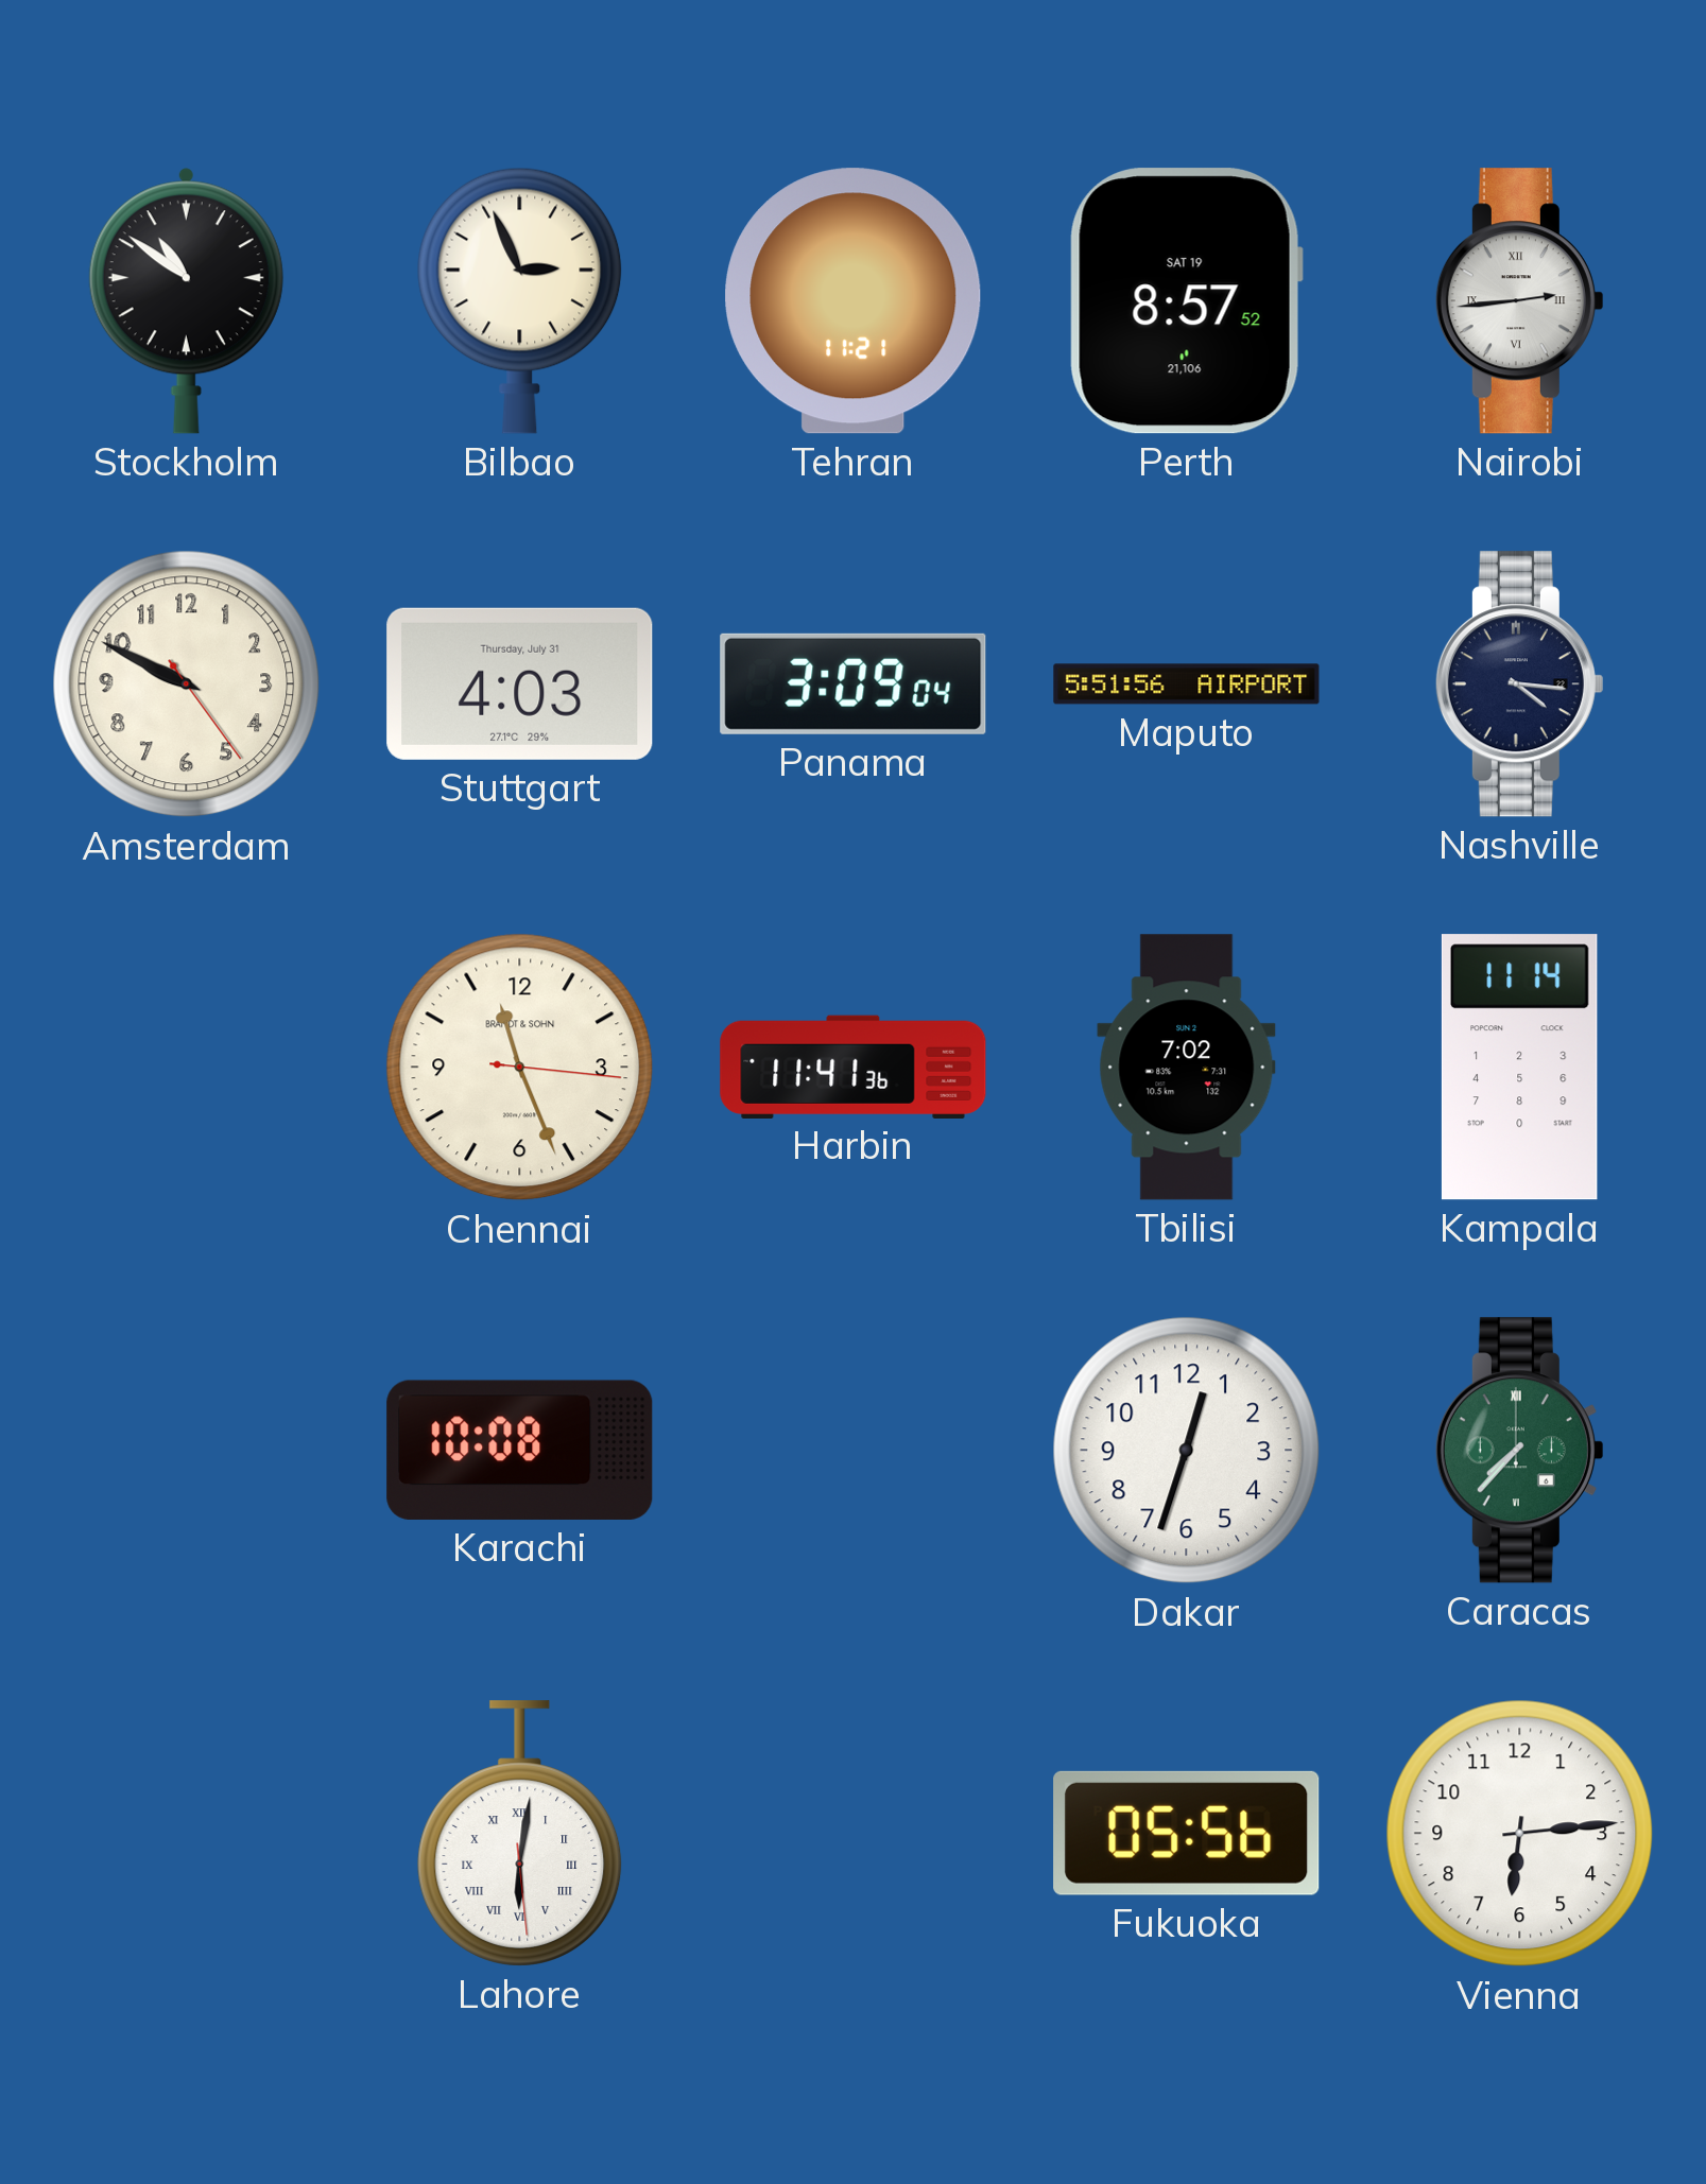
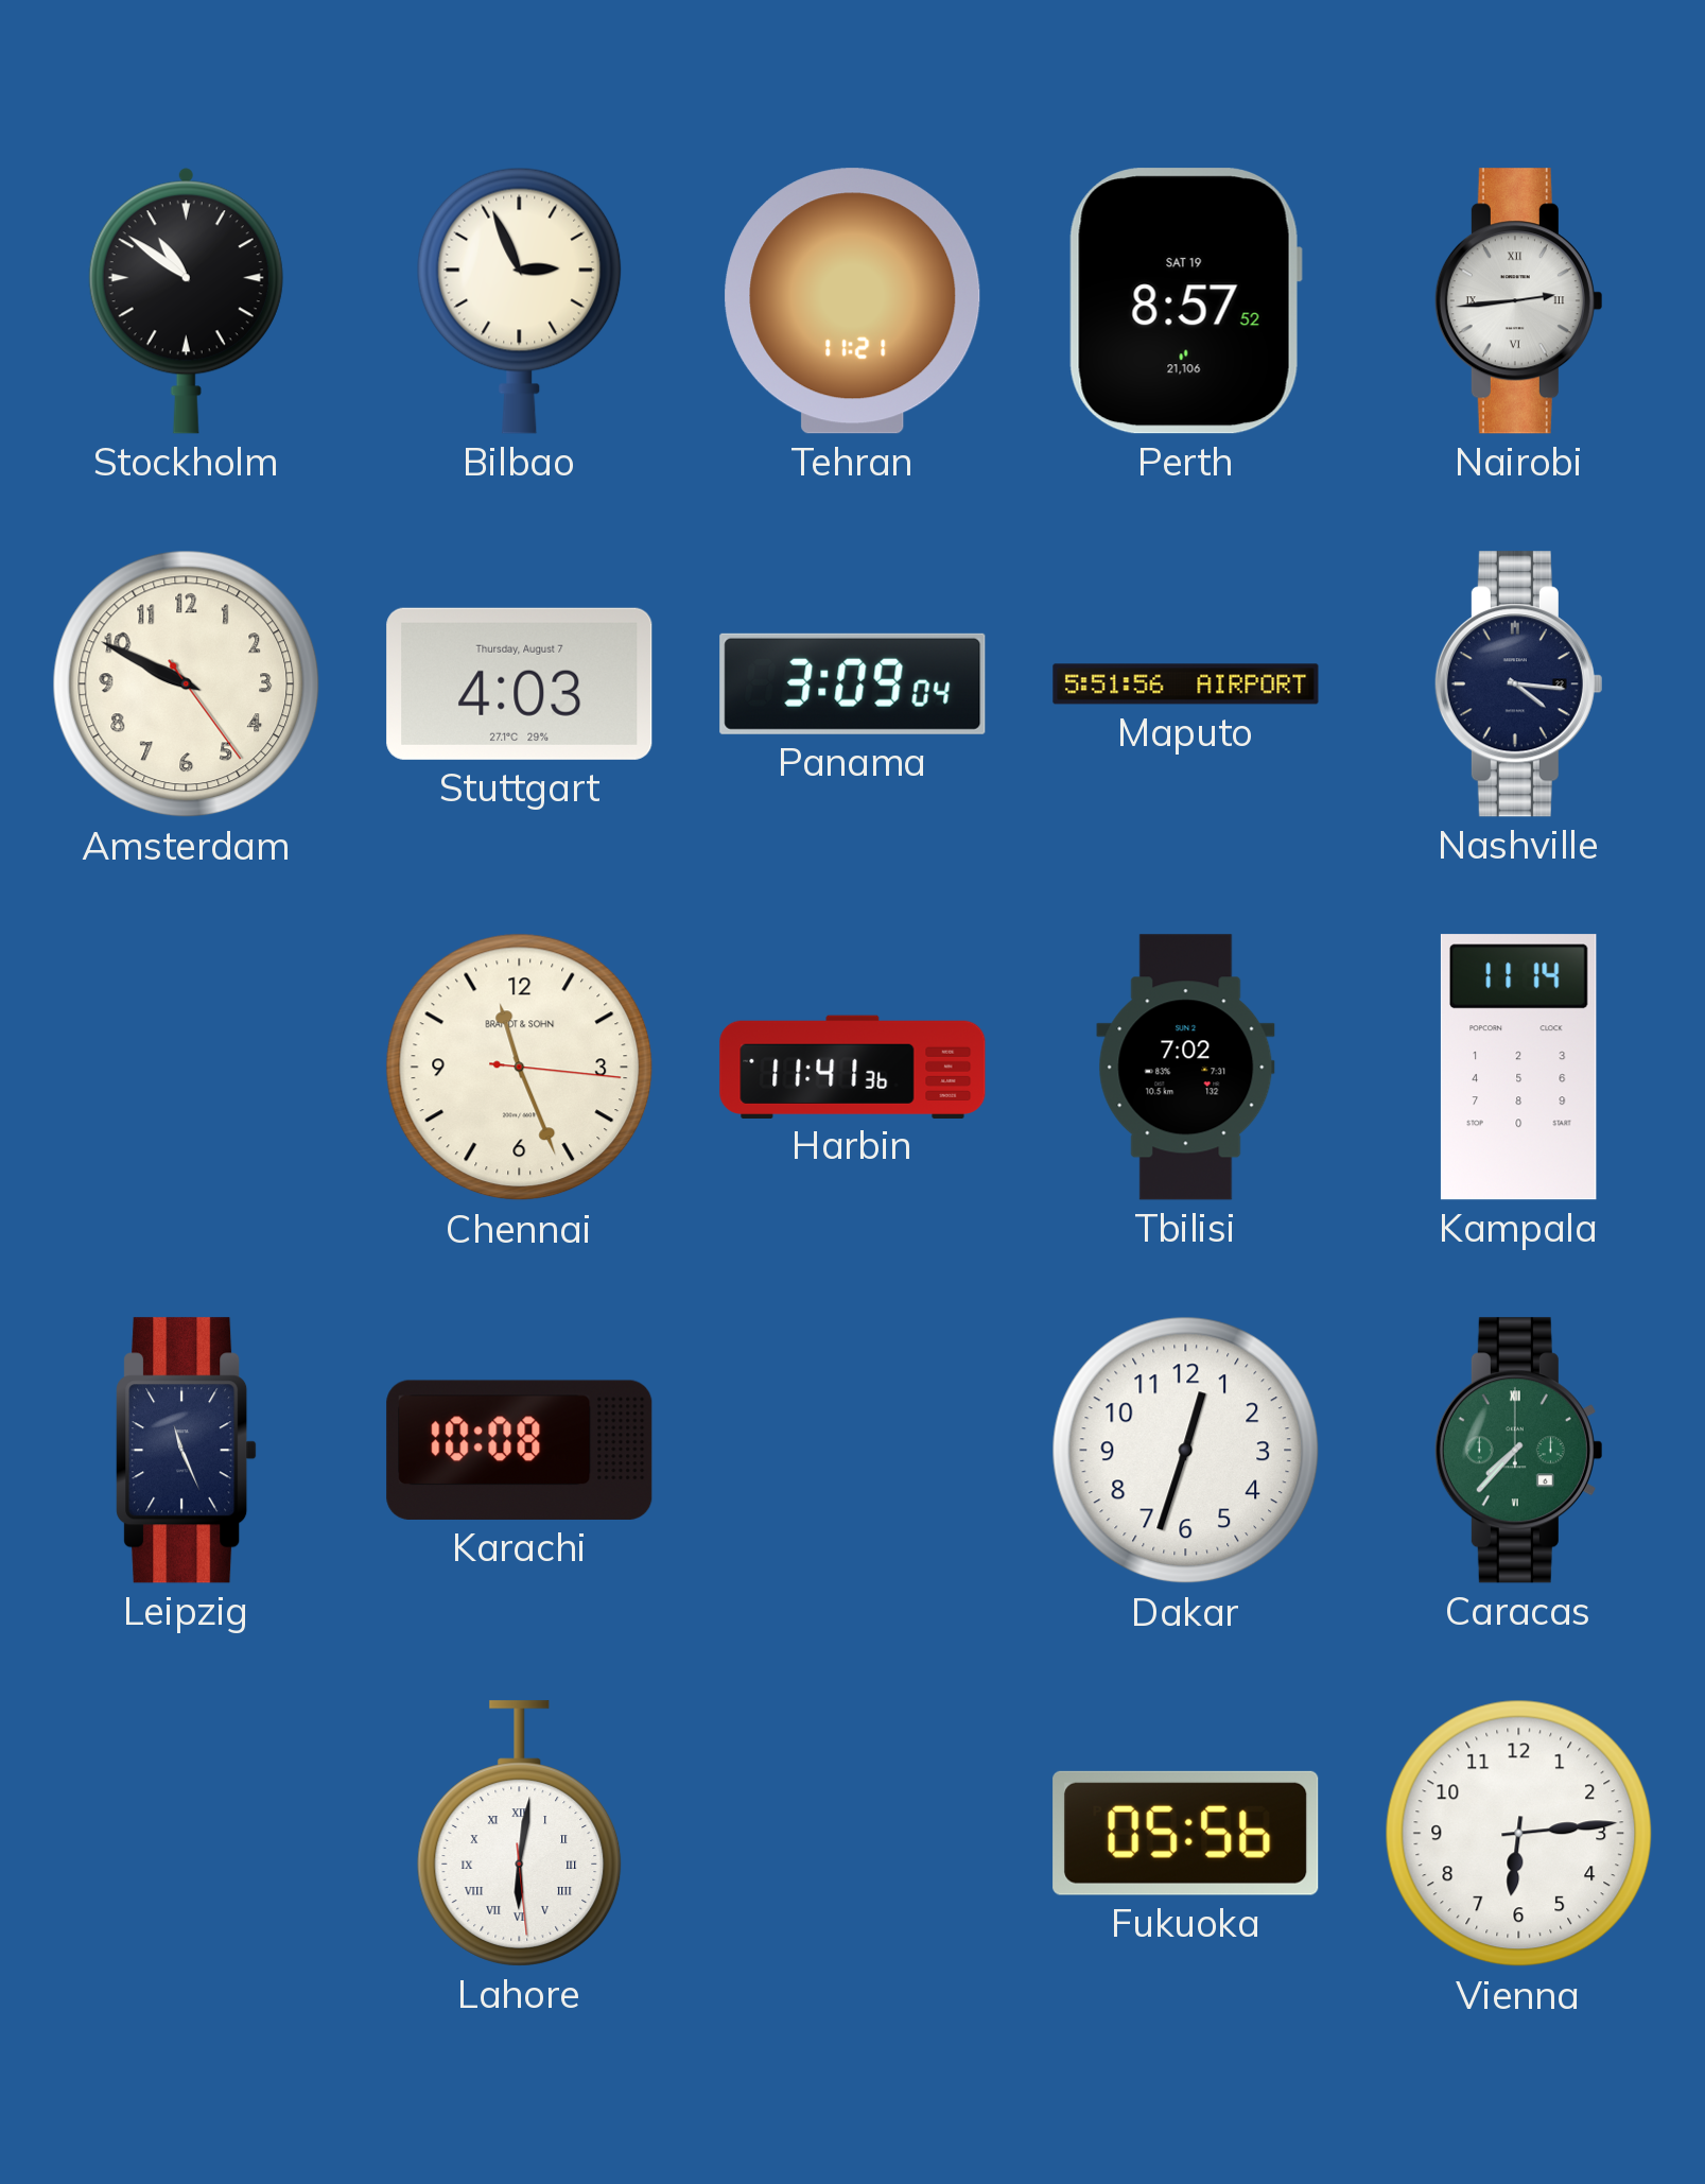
Stuttgart date: Thursday, July 31 -> Thursday, August 7 (520, 683)
Leipzig: none -> 11:26 (187, 1451)
